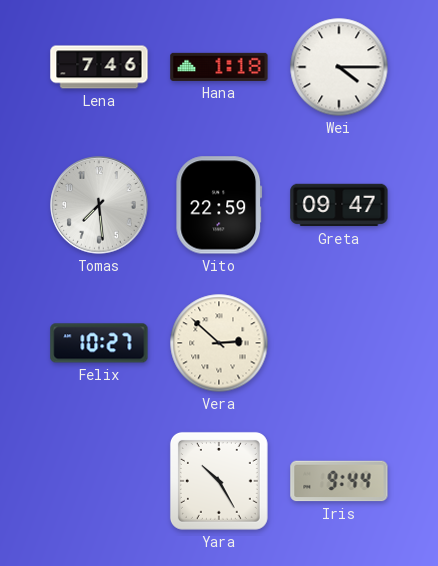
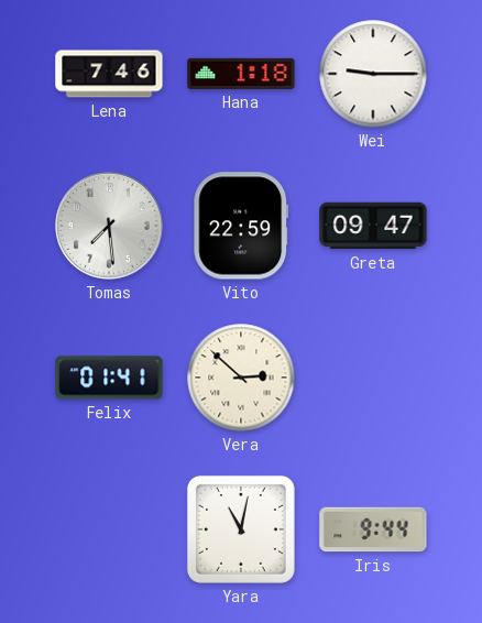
Wei: 4:15 -> 9:15 (373, 74)
Felix: 10:27 -> 01:41 (109, 378)
Yara: 10:25 -> 11:02 (241, 529)
